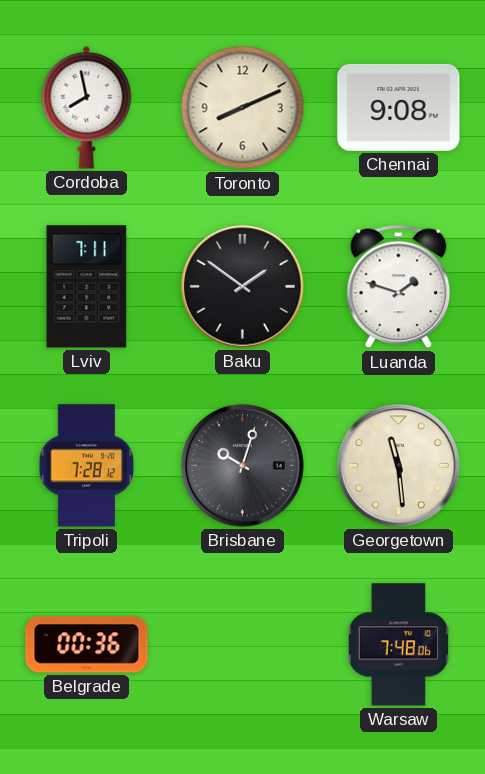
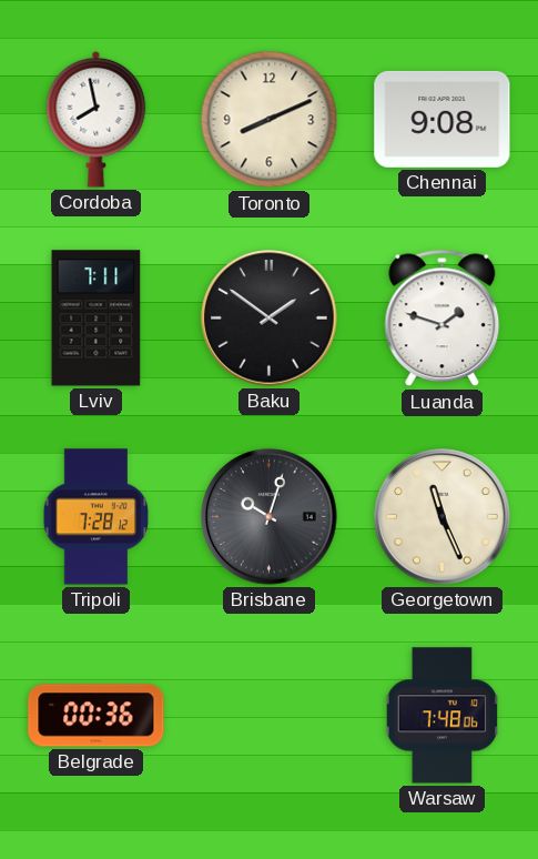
Georgetown: 11:29 -> 11:26 (443, 517)
